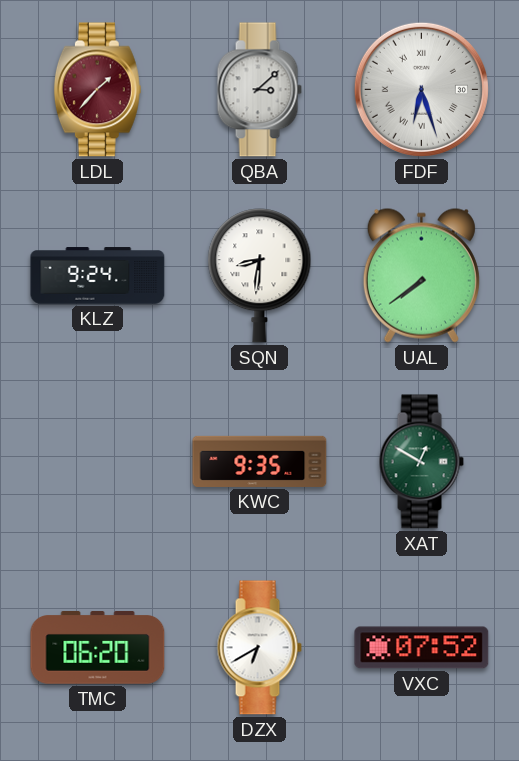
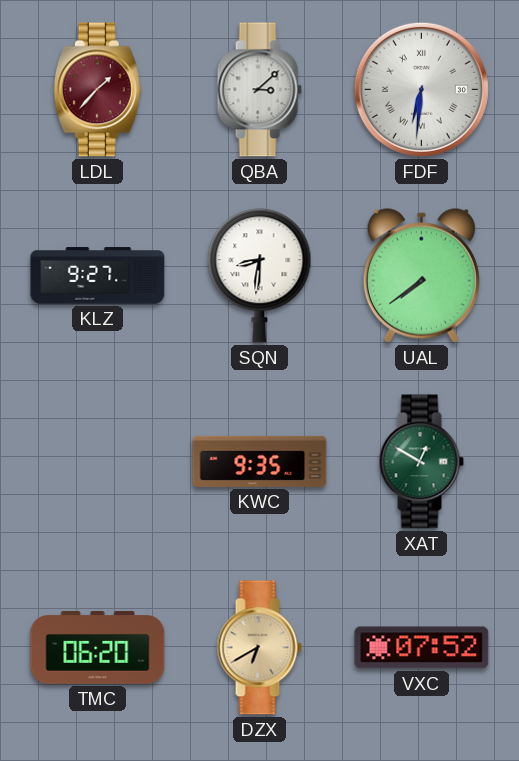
FDF: 6:27 -> 6:31 (421, 89)
KLZ: 9:24 -> 9:27 (98, 276)
DZX dial: white -> champagne (259, 648)
